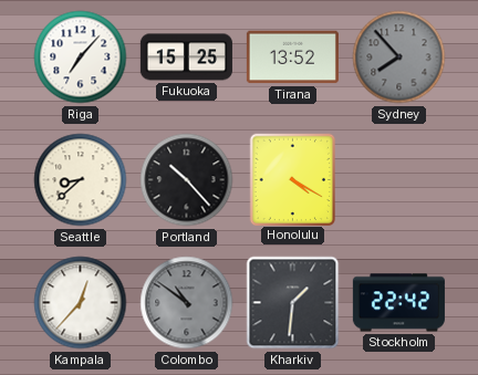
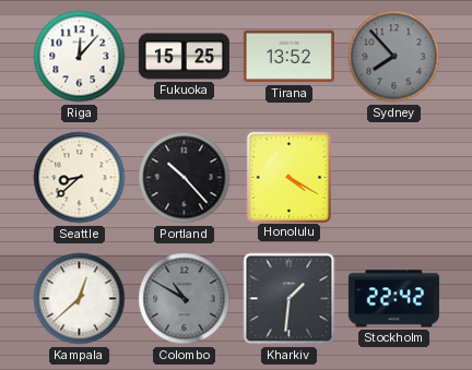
Riga: 7:07 -> 12:07 (80, 57)
Kampala: 12:37 -> 12:38 (80, 299)
Colombo: 10:51 -> 10:50 (185, 299)
